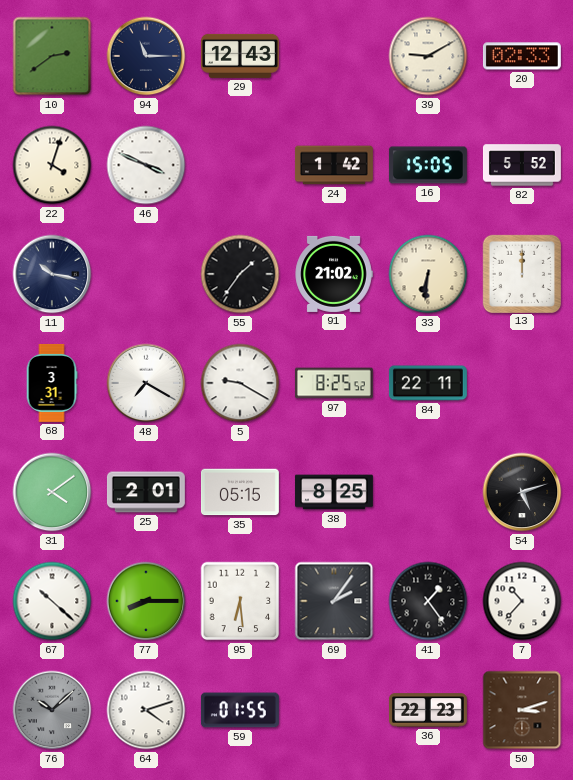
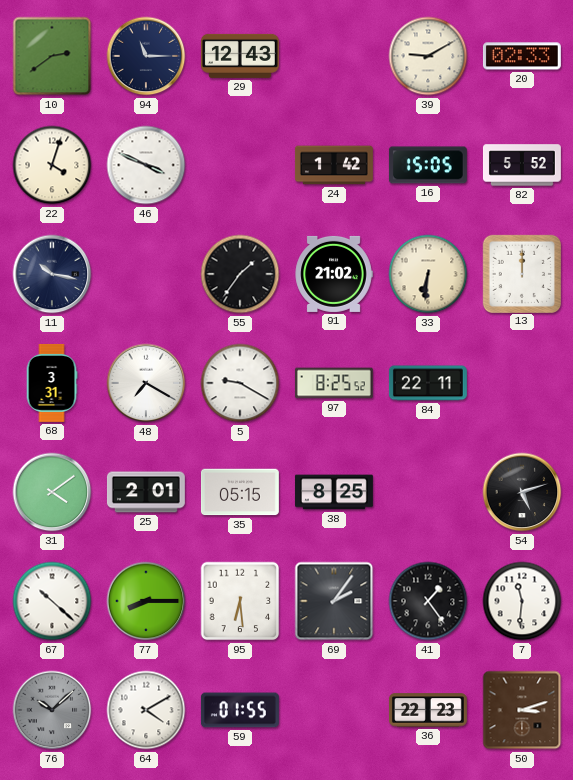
7: 10:37 -> 11:31 (522, 601)
64: 4:12 -> 4:10 (146, 710)
